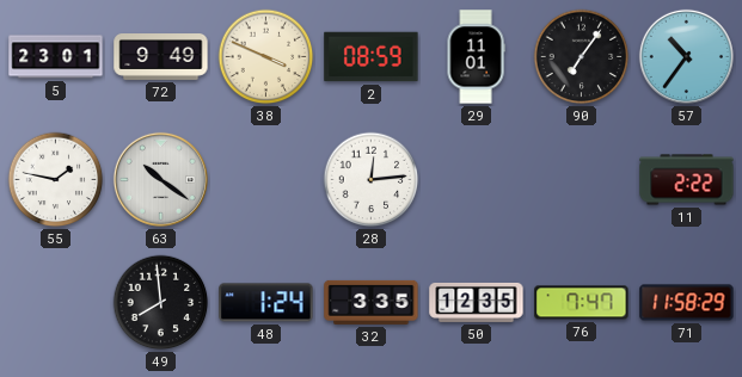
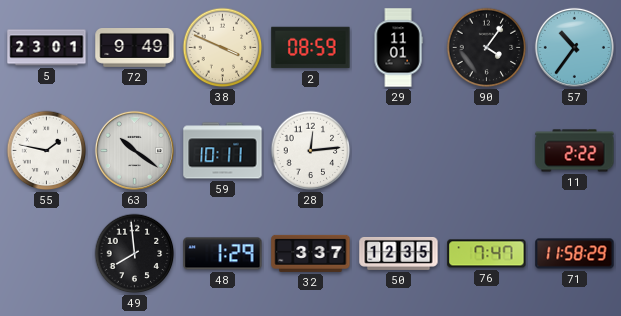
90: 7:06 -> 4:06 (487, 48)
59: none -> 10:11 (223, 151)
48: 1:24 -> 1:29 (223, 254)
32: 3:35 -> 3:37 (311, 253)
